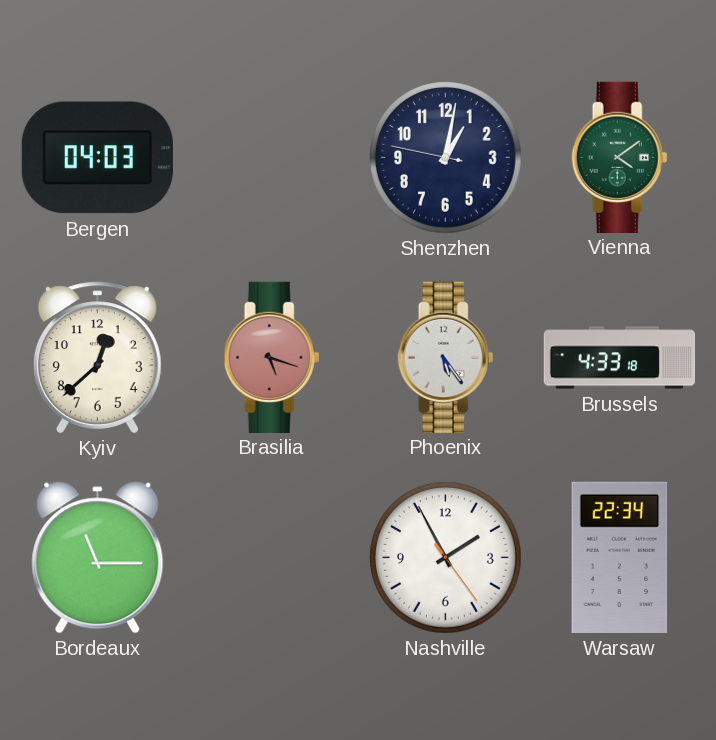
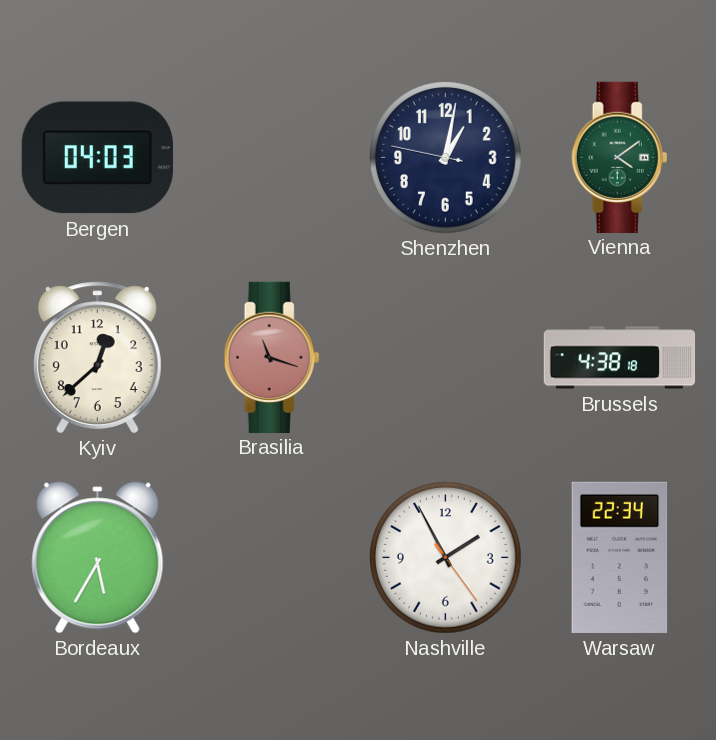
Brasilia: 5:18 -> 11:18 (272, 357)
Phoenix: 5:24 -> none (446, 357)
Brussels: 4:33 -> 4:38 (620, 358)
Bordeaux: 11:15 -> 5:35 (98, 558)
